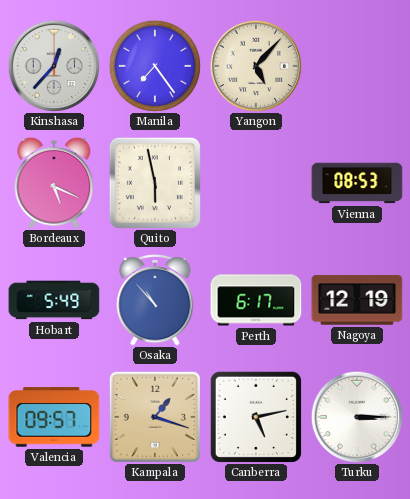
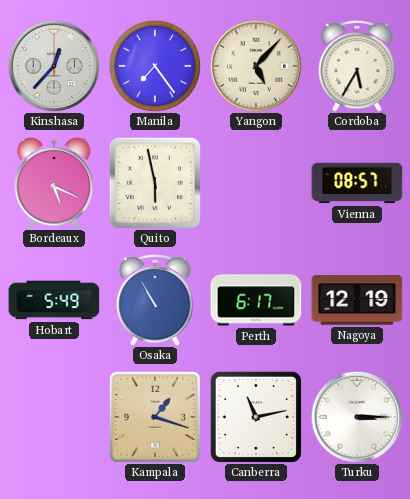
Cordoba: none -> 5:35 (357, 66)
Vienna: 08:53 -> 08:57 (357, 183)
Osaka: 10:53 -> 10:55 (155, 300)
Valencia: 09:57 -> none (54, 417)
Canberra: 5:13 -> 11:13 (256, 417)
